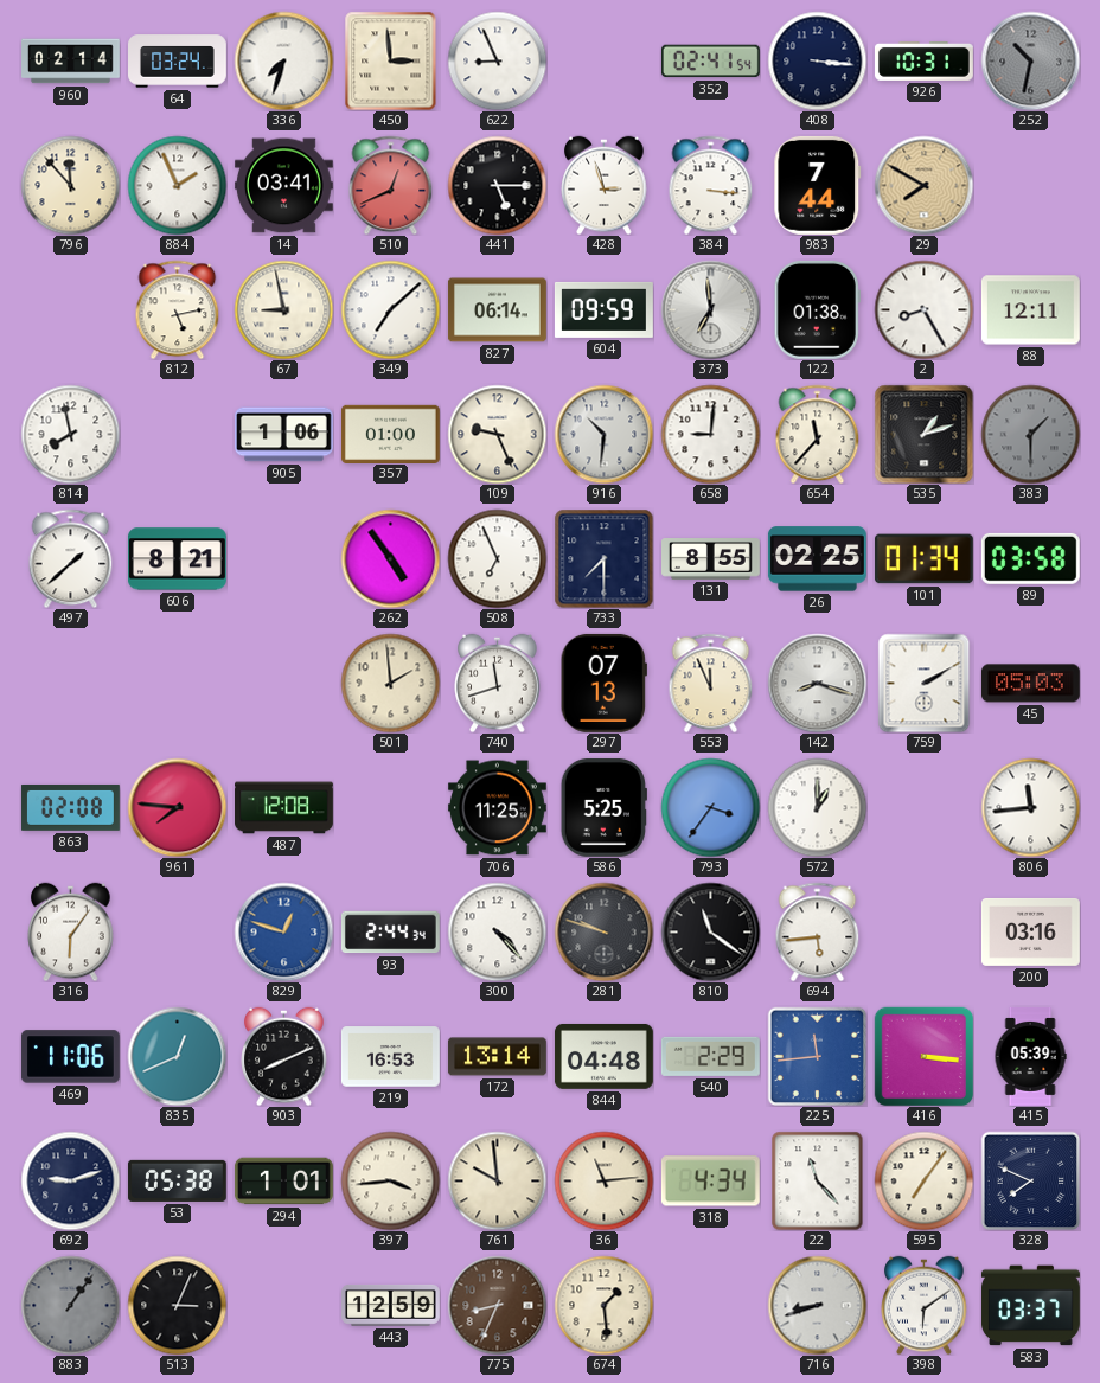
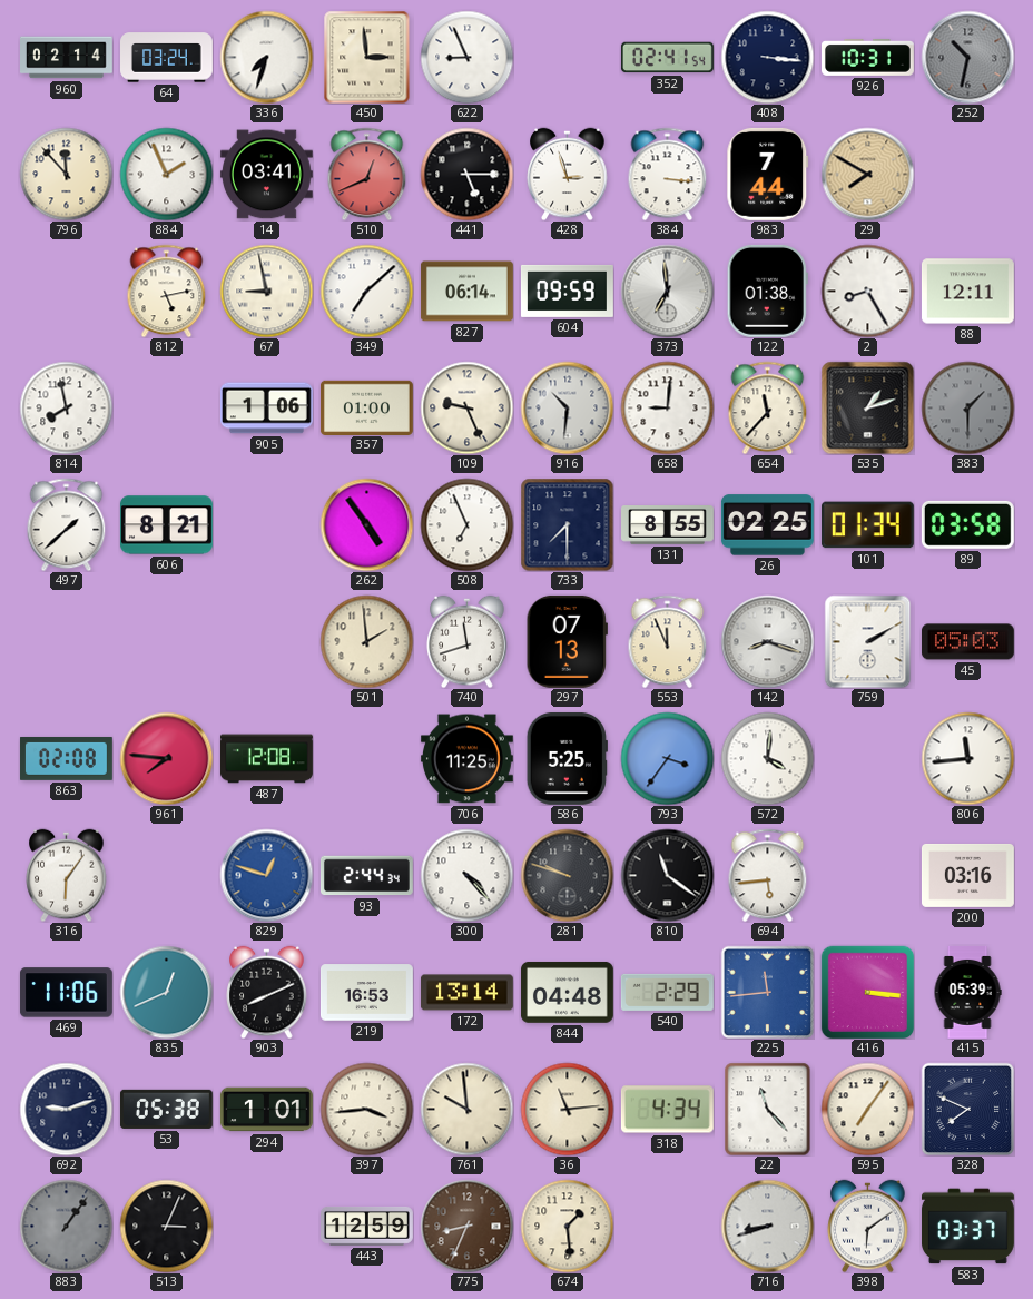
572: 1:00 -> 4:01 (767, 758)
